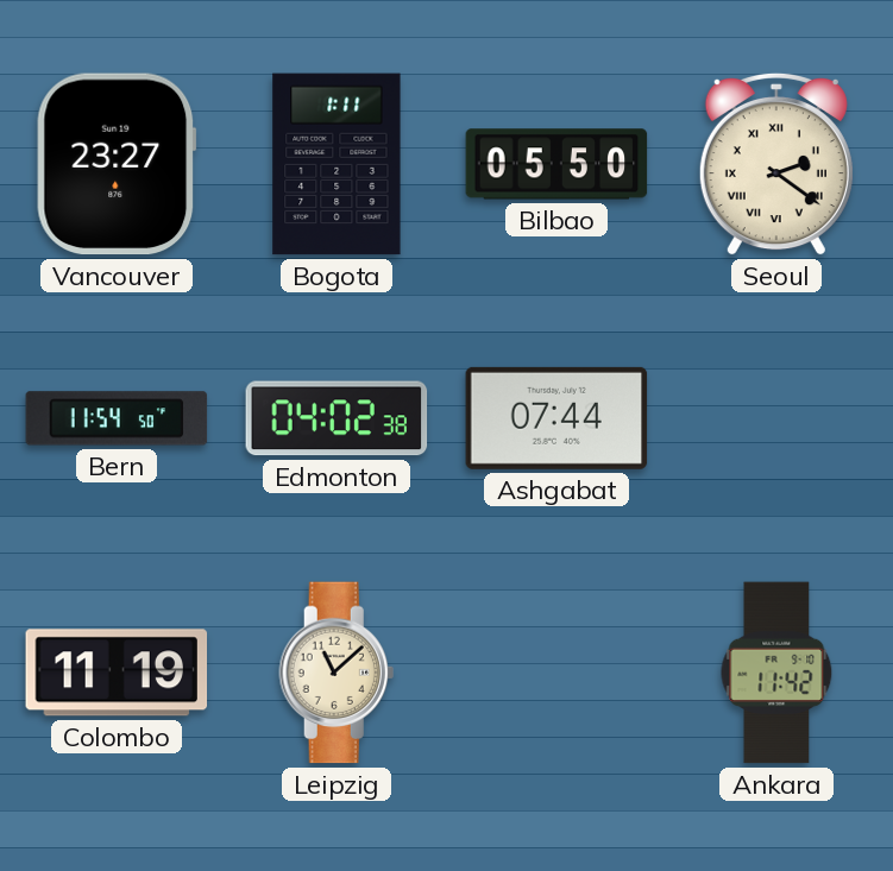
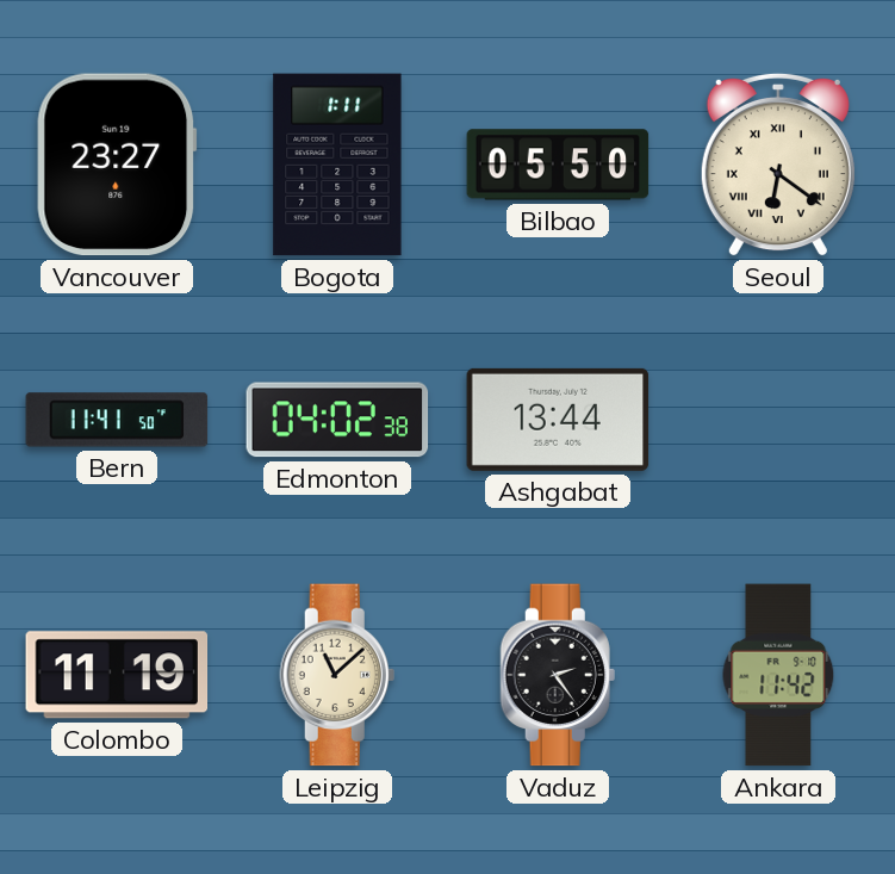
Seoul: 2:21 -> 6:21 (778, 165)
Bern: 11:54 -> 11:41 (117, 420)
Ashgabat: 07:44 -> 13:44 (558, 420)
Vaduz: none -> 2:24 (558, 675)
